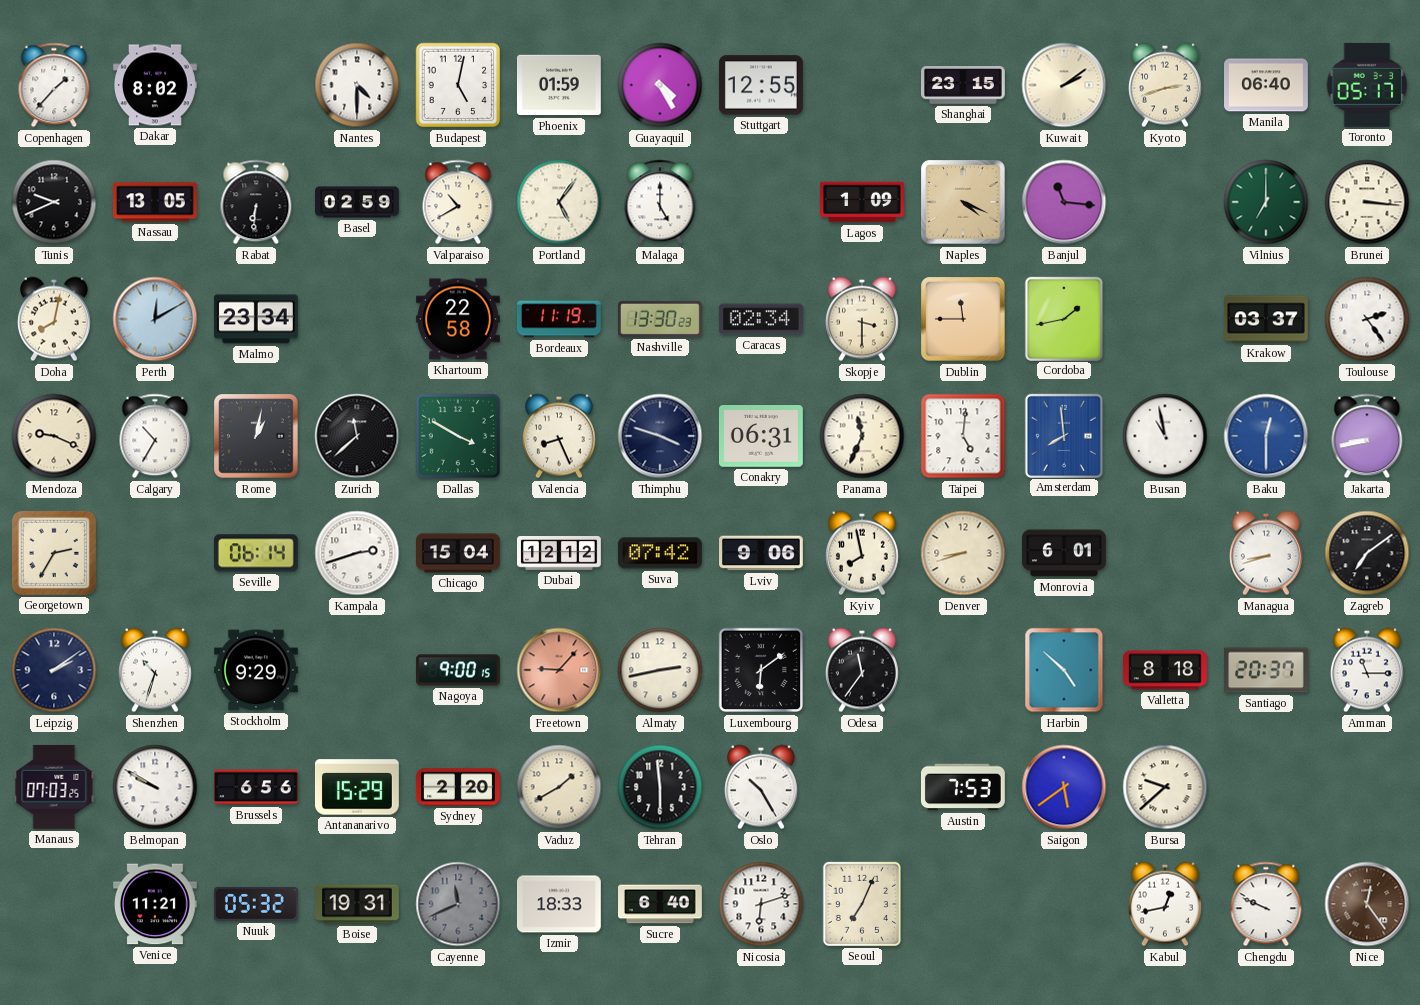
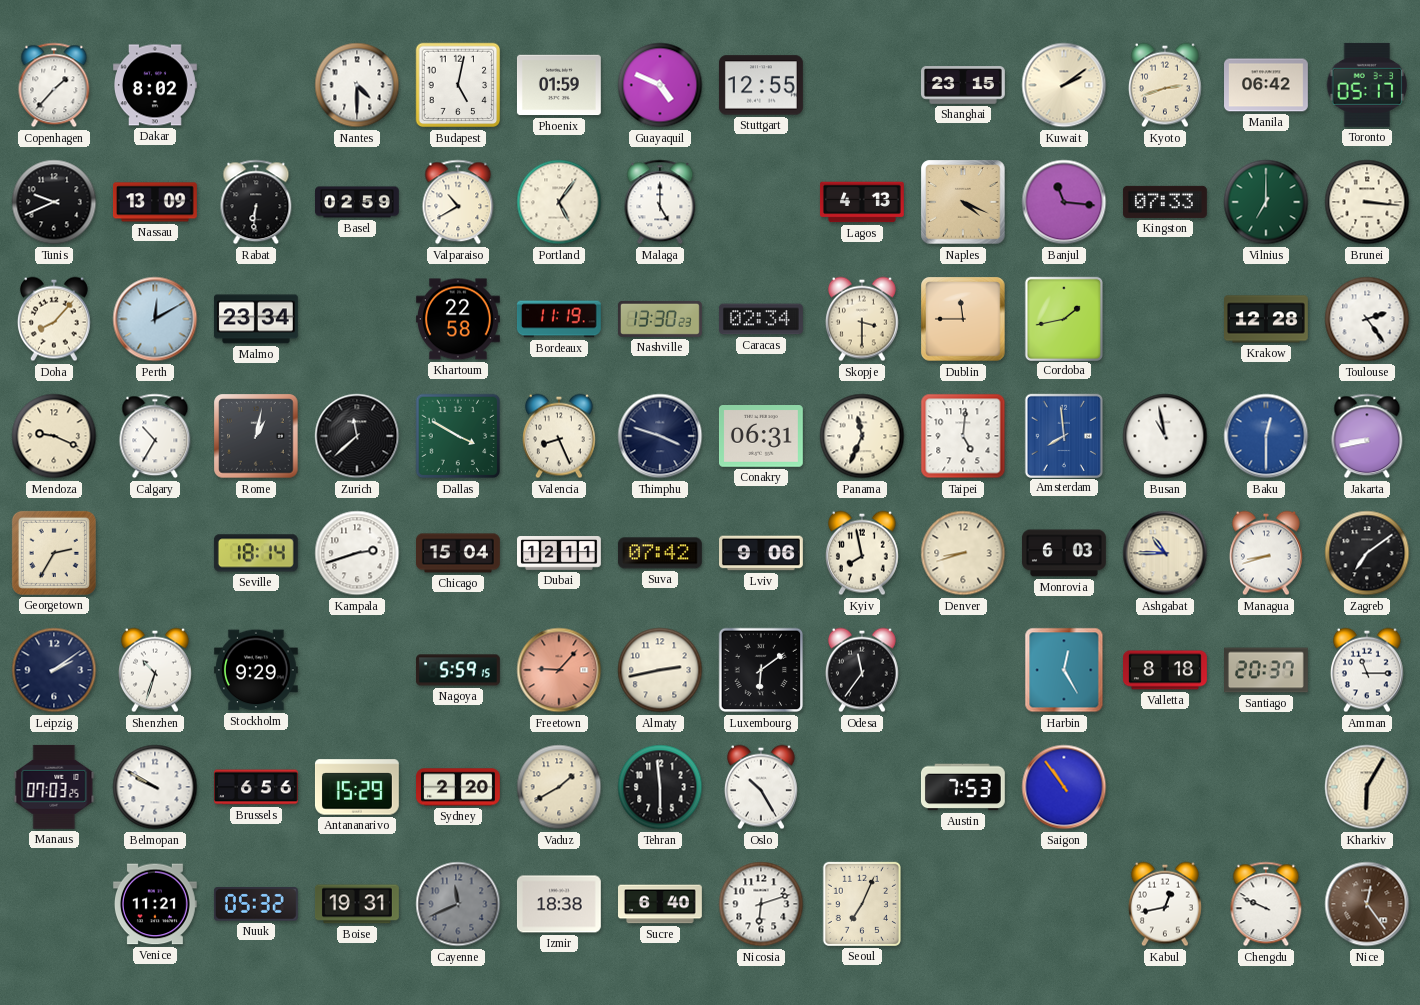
Guayaquil: 4:25 -> 4:49 (660, 85)
Manila: 06:40 -> 06:42 (1267, 85)
Nassau: 13:05 -> 13:09 (156, 202)
Lagos: 1:09 -> 4:13 (862, 202)
Kingston: none -> 07:33 (1166, 202)
Doha: 8:02 -> 8:07 (54, 319)
Krakow: 03:37 -> 12:28 (1267, 319)
Seville: 06:14 -> 18:14 (256, 553)
Dubai: 12:12 -> 12:11 (560, 553)
Monrovia: 6:01 -> 6:03 (1065, 553)
Ashgabat: none -> 10:45 (1165, 553)
Nagoya: 9:00 -> 5:59 (459, 670)
Harbin: 4:52 -> 12:25 (1064, 670)
Saigon: 5:39 -> 10:54 (1064, 787)
Bursa: 9:38 -> none (1165, 787)
Kharkiv: none -> 6:05 (1367, 787)
Izmir: 18:33 -> 18:38 (559, 904)
